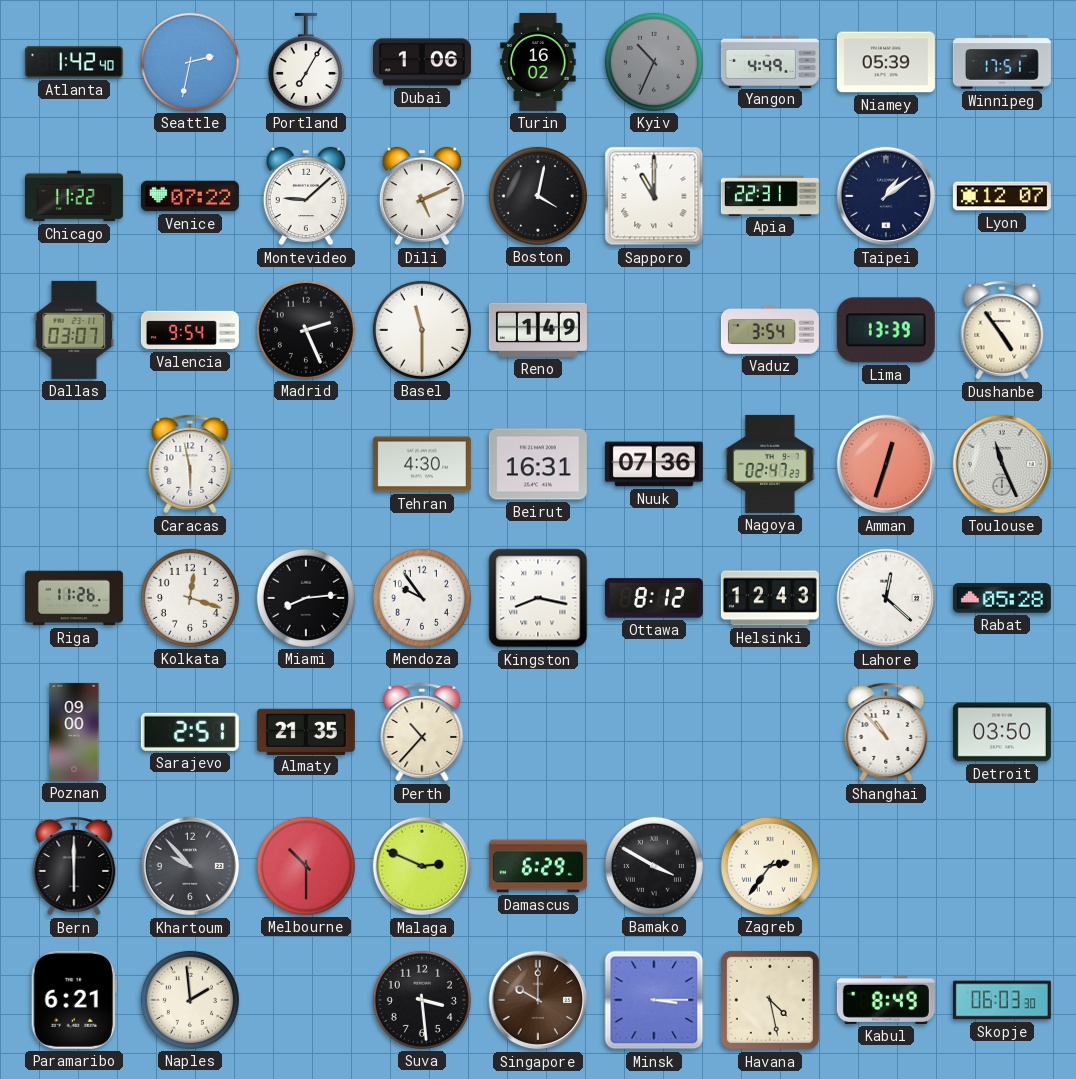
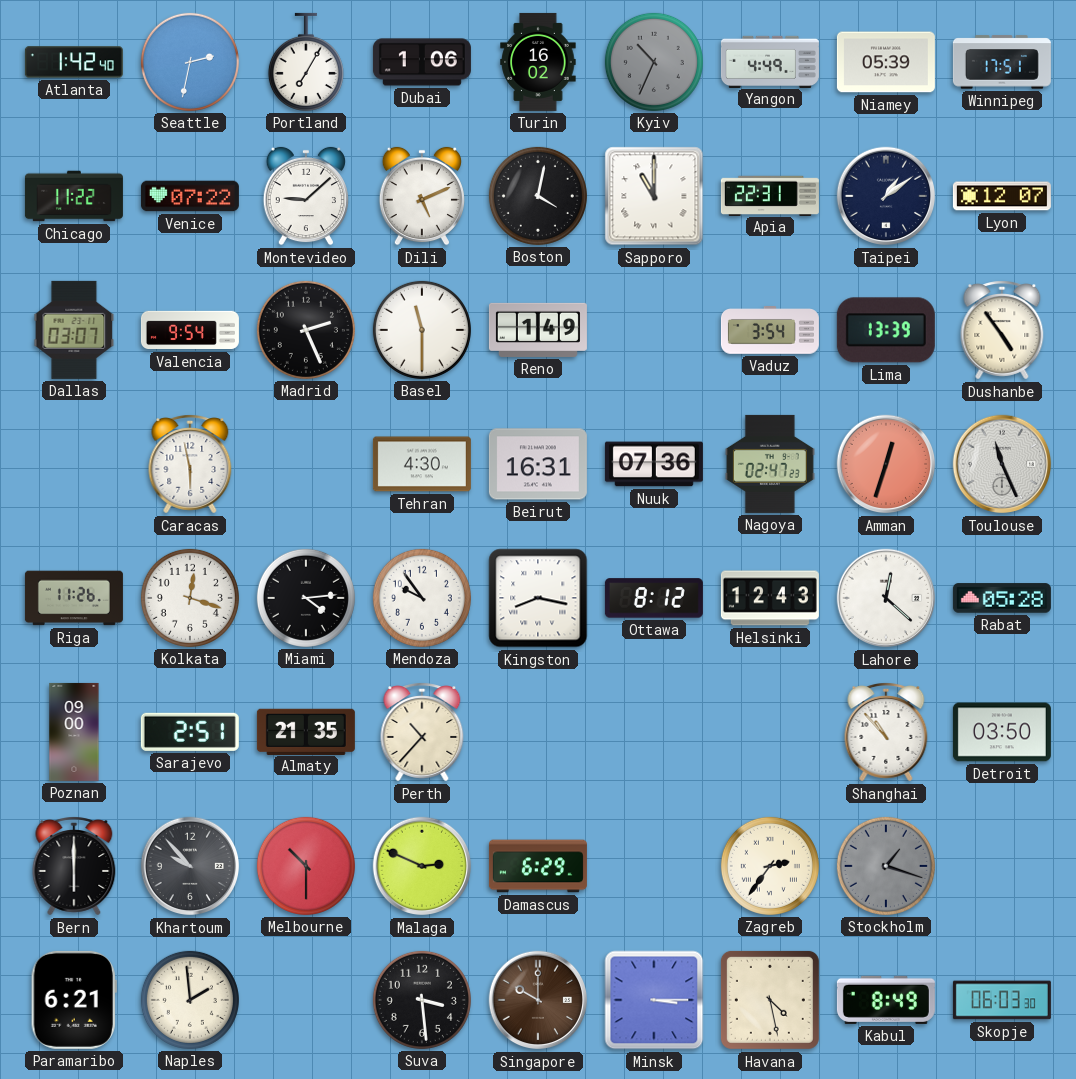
Miami: 8:14 -> 4:14 (306, 598)
Bamako: 3:50 -> none (654, 866)
Stockholm: none -> 1:18 (886, 866)
